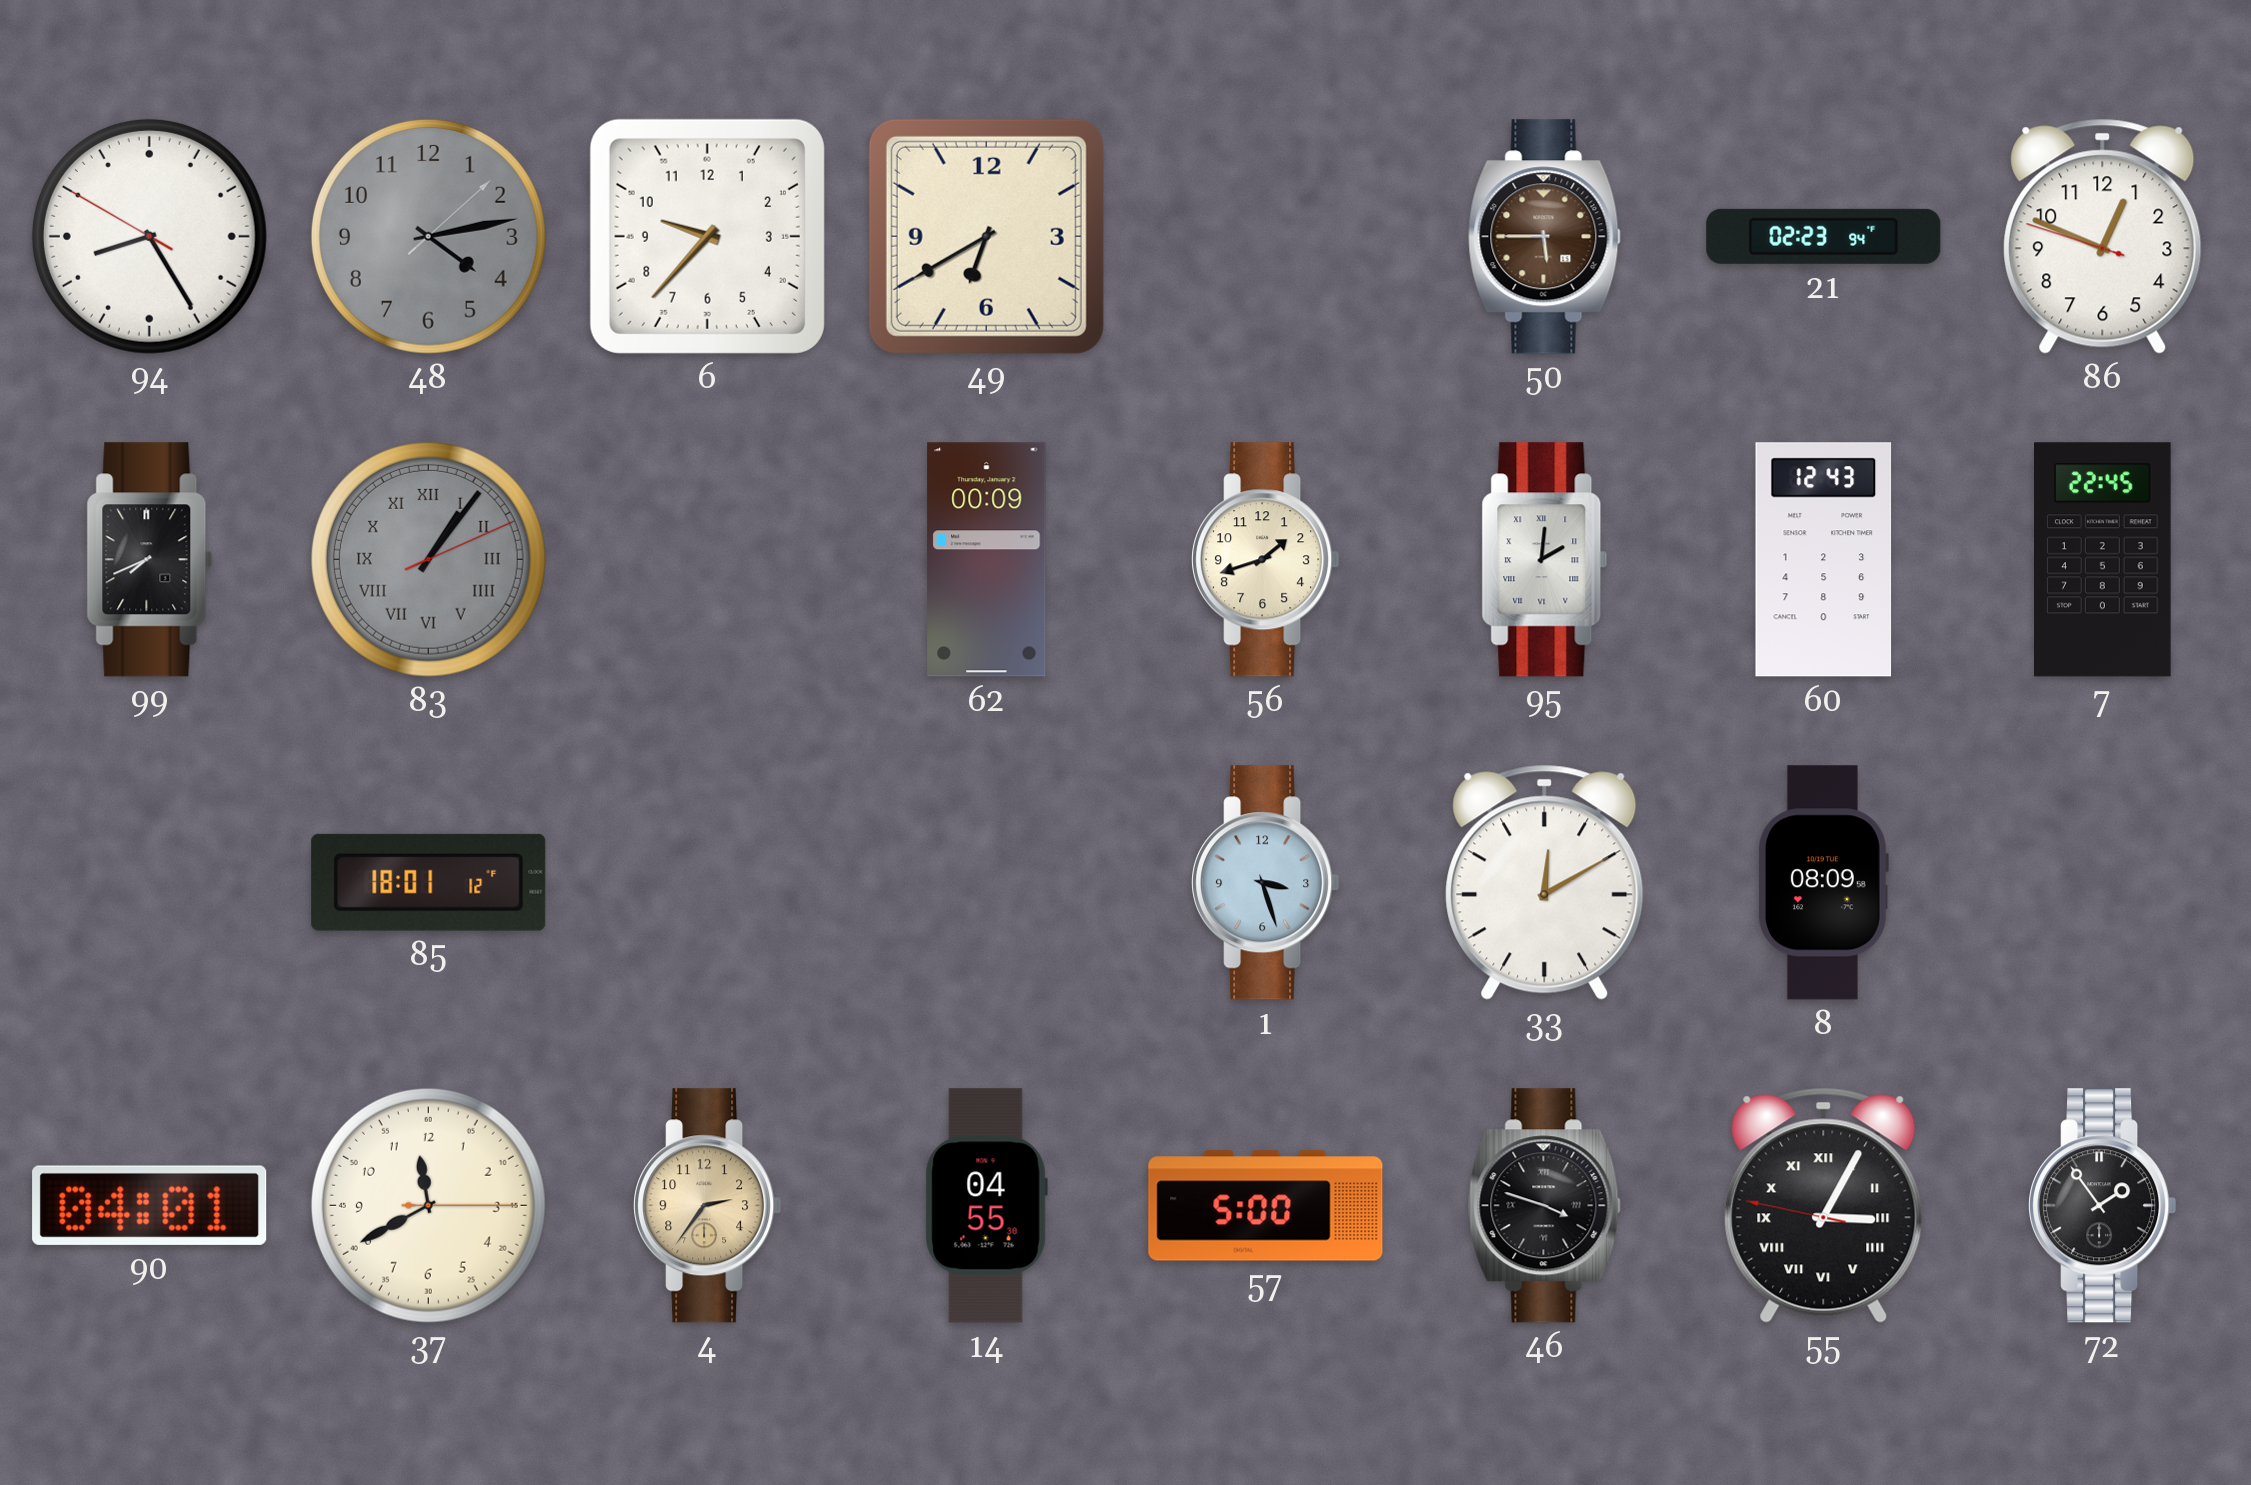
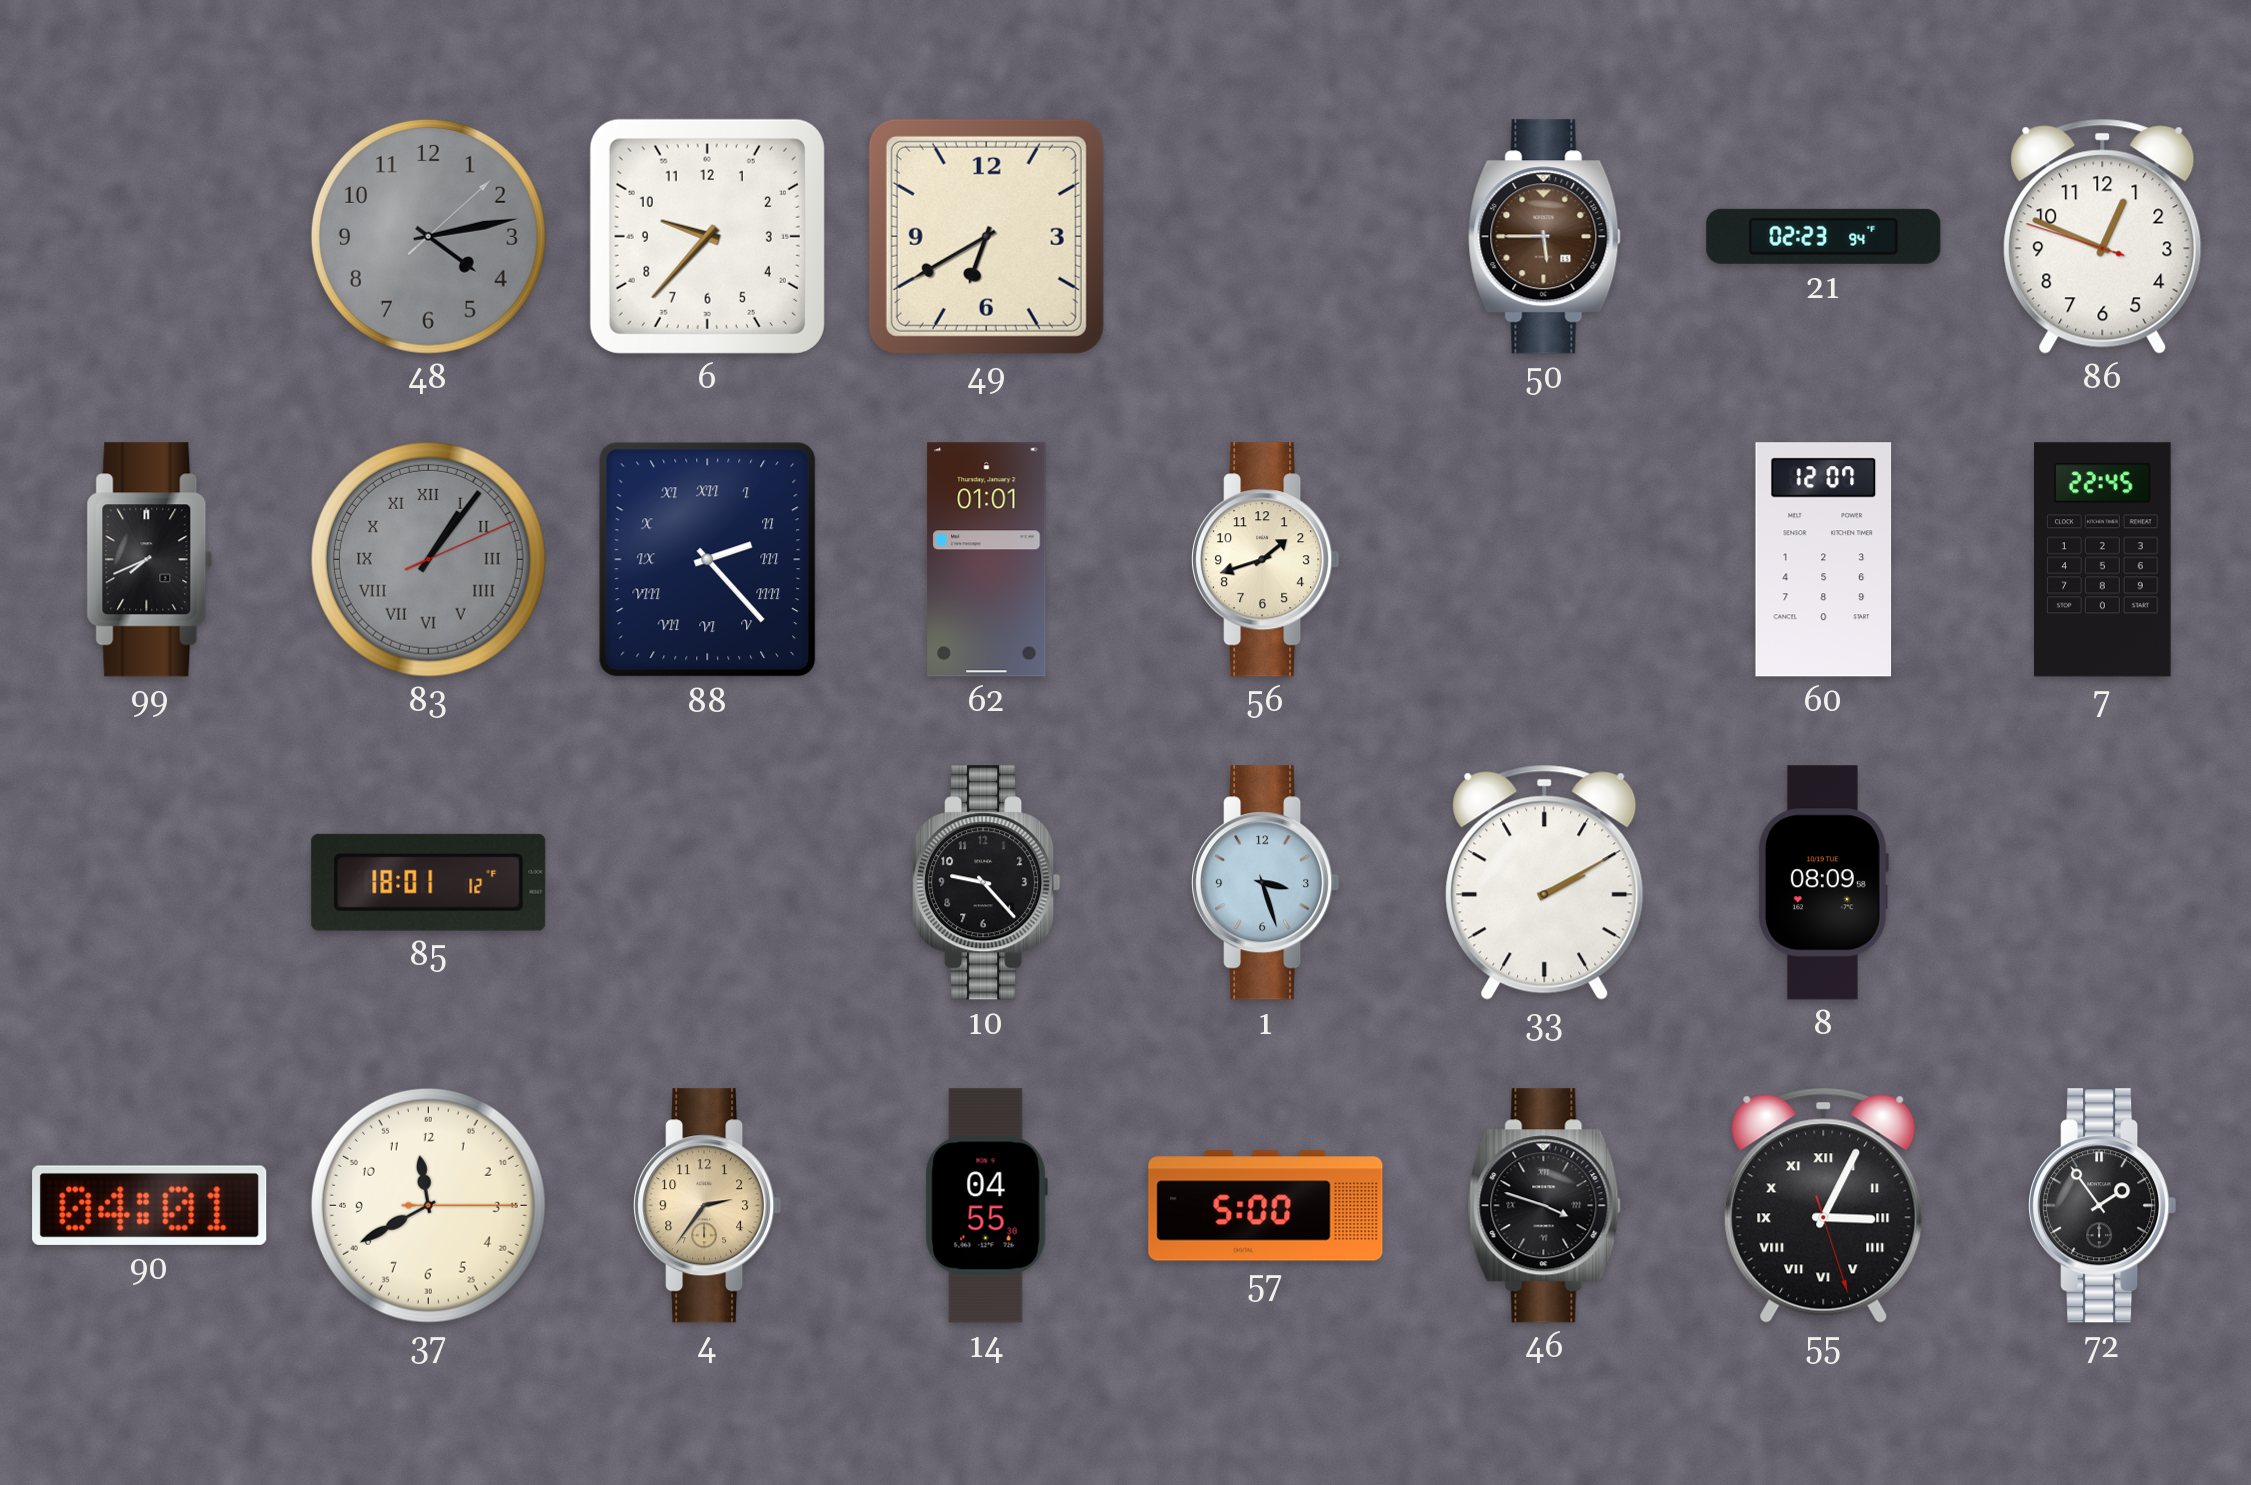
94: 8:24 -> none (149, 236)
88: none -> 2:23 (708, 560)
62: 00:09 -> 01:01 (987, 560)
95: 2:01 -> none (1545, 560)
60: 12:43 -> 12:07 (1824, 560)
10: none -> 9:23 (987, 883)
33: 12:10 -> 2:10 (1545, 882)
55: 3:04:47 -> 3:04:27 (1824, 1205)
